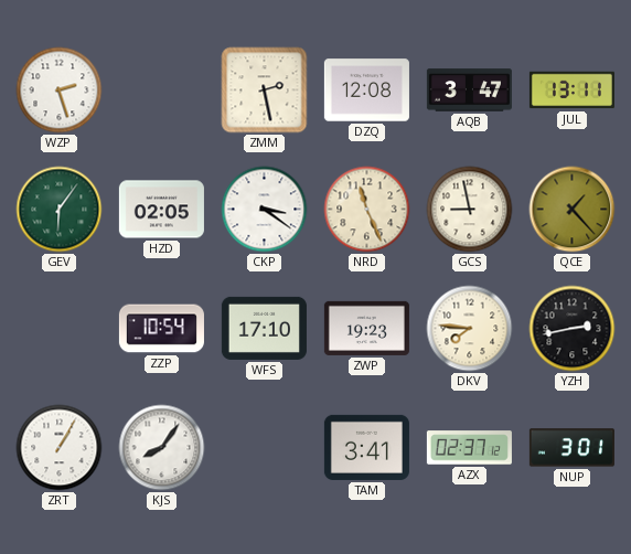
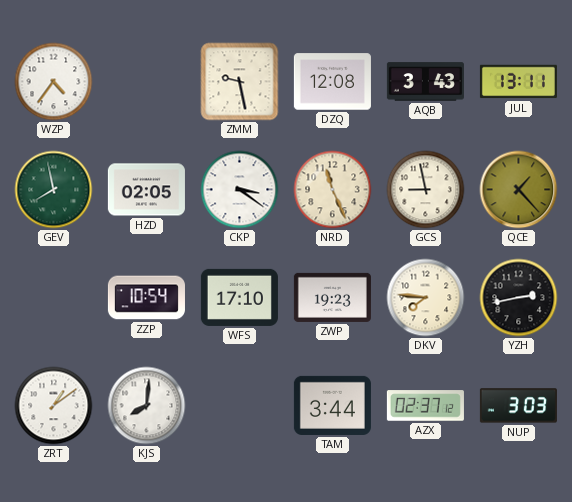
WZP: 2:27 -> 4:36 (54, 82)
ZMM: 2:28 -> 9:28 (240, 82)
AQB: 3:47 -> 3:43 (425, 82)
GEV: 6:06 -> 7:58 (54, 190)
ZRT: 1:05 -> 1:09 (54, 406)
KJS: 8:06 -> 8:01 (147, 406)
TAM: 3:41 -> 3:44 (332, 405)
NUP: 3:01 -> 3:03 (518, 406)
